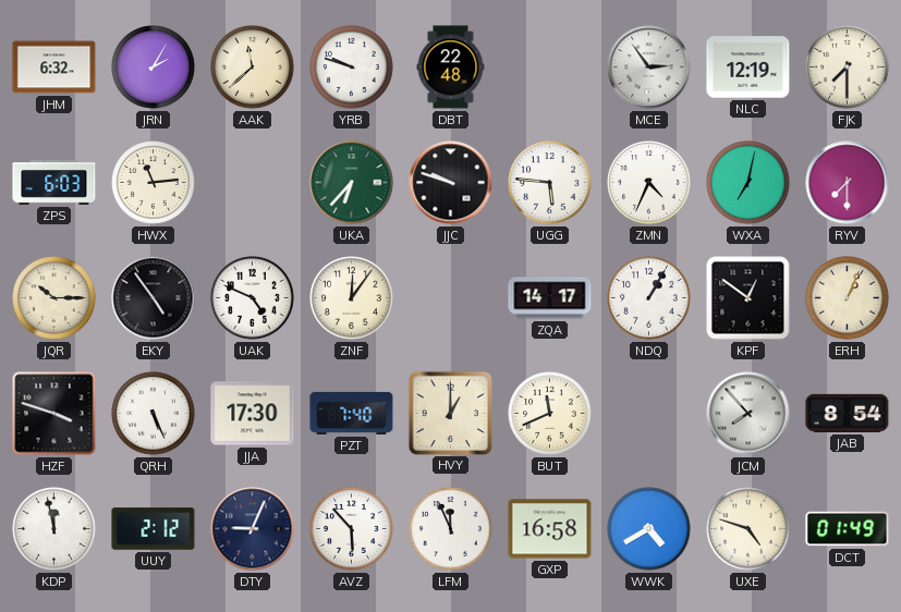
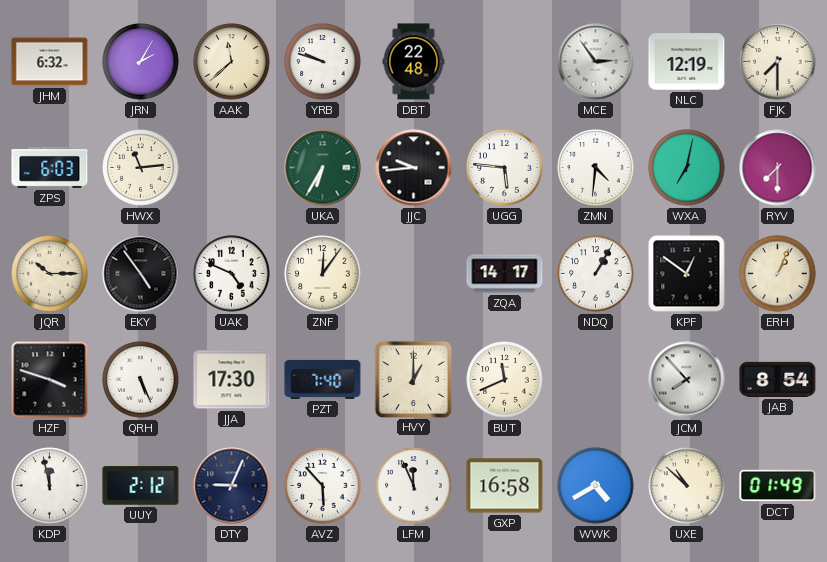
UKA: 6:37 -> 6:35 (323, 168)
JJC: 9:48 -> 9:44 (414, 168)
ZMN: 4:34 -> 4:31 (596, 168)
UXE: 4:48 -> 10:52 (687, 486)
